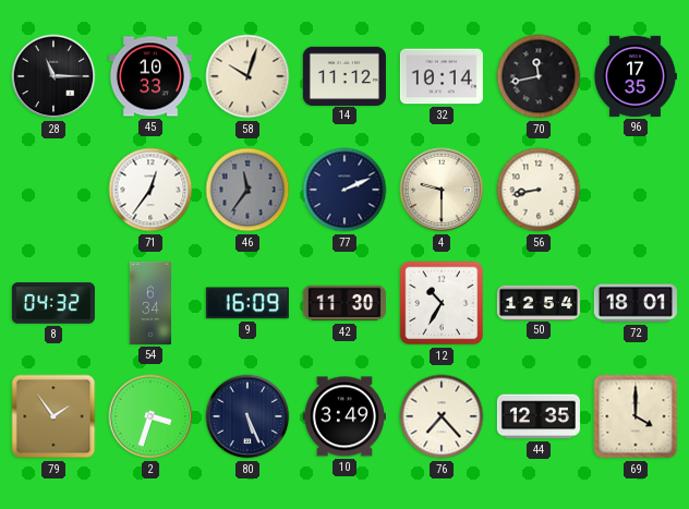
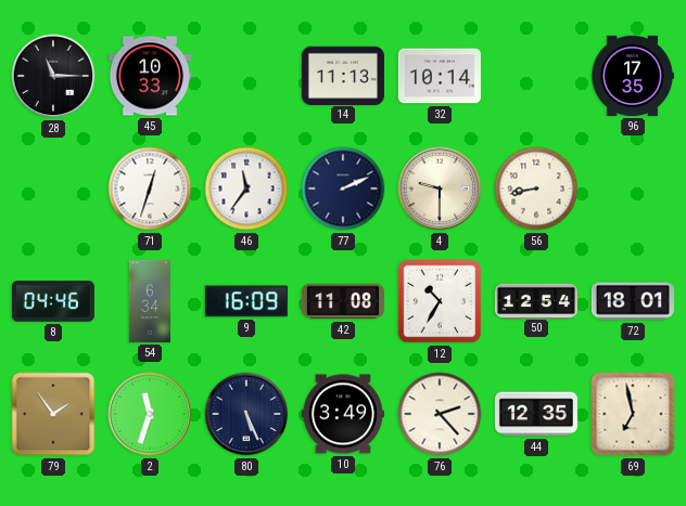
58: 10:03 -> none (247, 76)
14: 11:12 -> 11:13 (343, 75)
70: 11:43 -> none (539, 76)
71: 12:36 -> 12:33 (150, 189)
46 dial: grey -> white (246, 189)
8: 04:32 -> 04:46 (53, 301)
42: 11:30 -> 11:08 (343, 301)
2: 3:33 -> 11:33 (150, 414)
76: 7:23 -> 2:23 (440, 414)
69: 4:00 -> 6:58 (633, 414)
